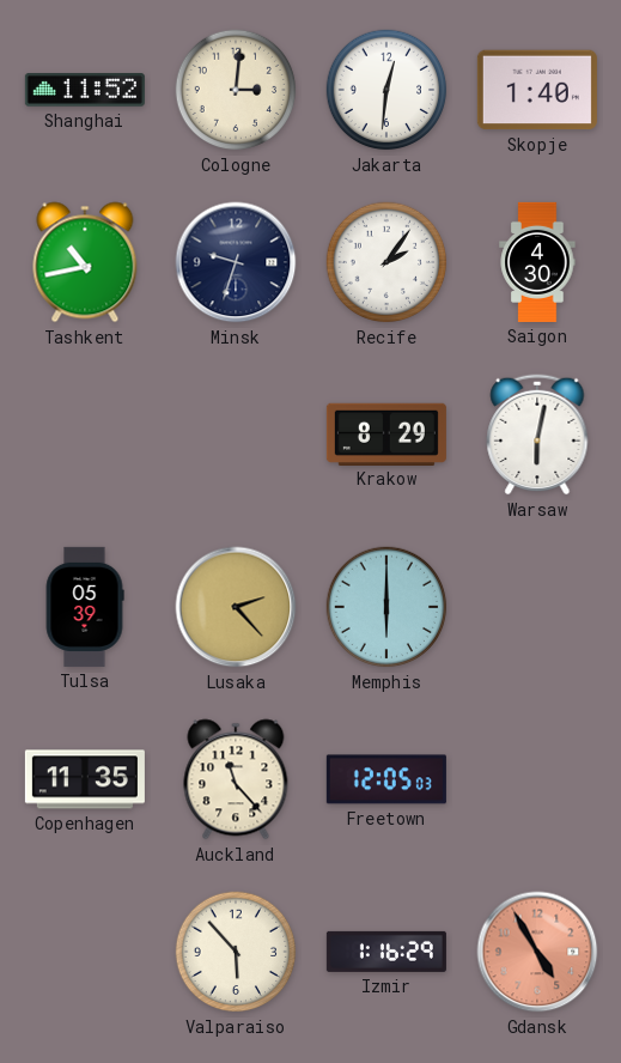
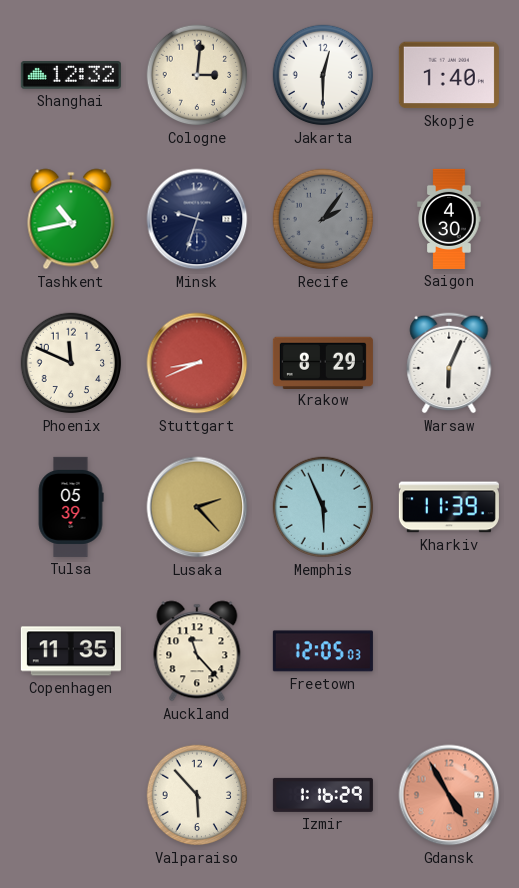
Shanghai: 11:52 -> 12:32 (71, 76)
Jakarta: 12:31 -> 12:30 (323, 75)
Recife dial: white -> grey (323, 219)
Phoenix: none -> 11:49 (71, 363)
Stuttgart: none -> 8:41 (197, 363)
Warsaw: 6:02 -> 6:04 (449, 363)
Memphis: 6:00 -> 5:56 (323, 507)
Kharkiv: none -> 11:39 (449, 507)
